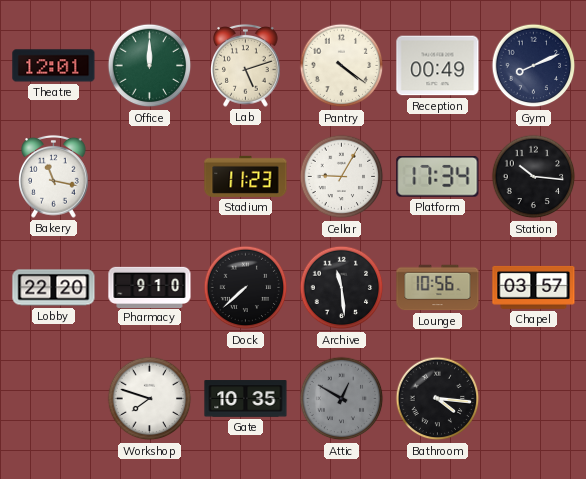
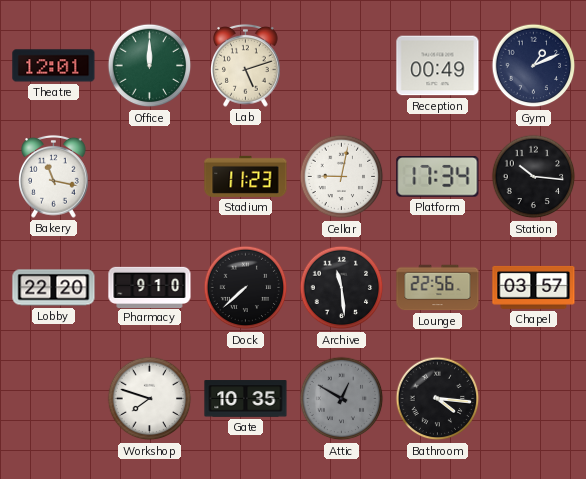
Pantry: 4:21 -> none (342, 66)
Gym: 8:11 -> 1:11 (534, 66)
Cellar: 9:05 -> 9:02 (342, 177)
Lounge: 10:56 -> 22:56 (438, 288)
